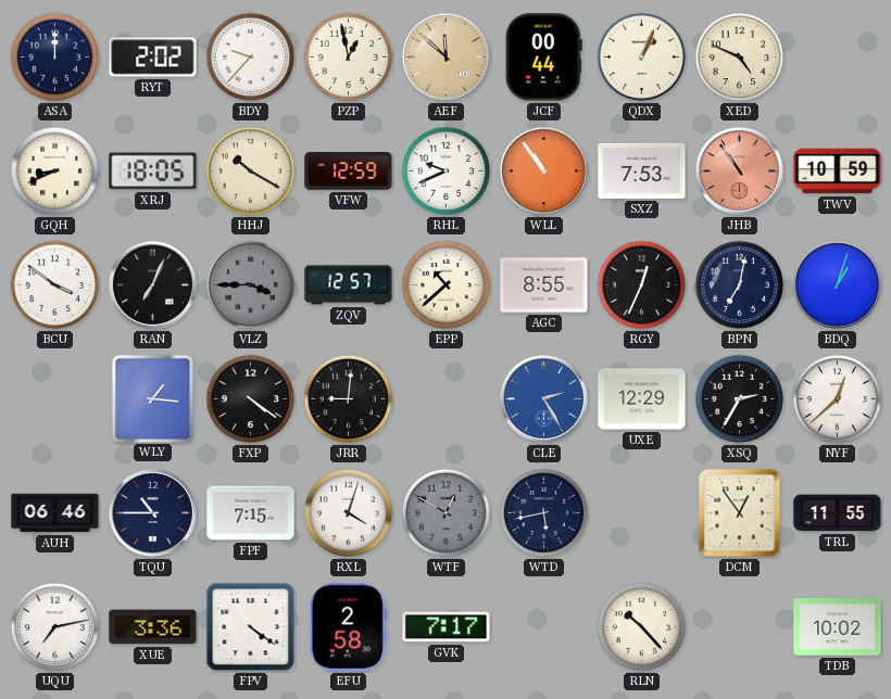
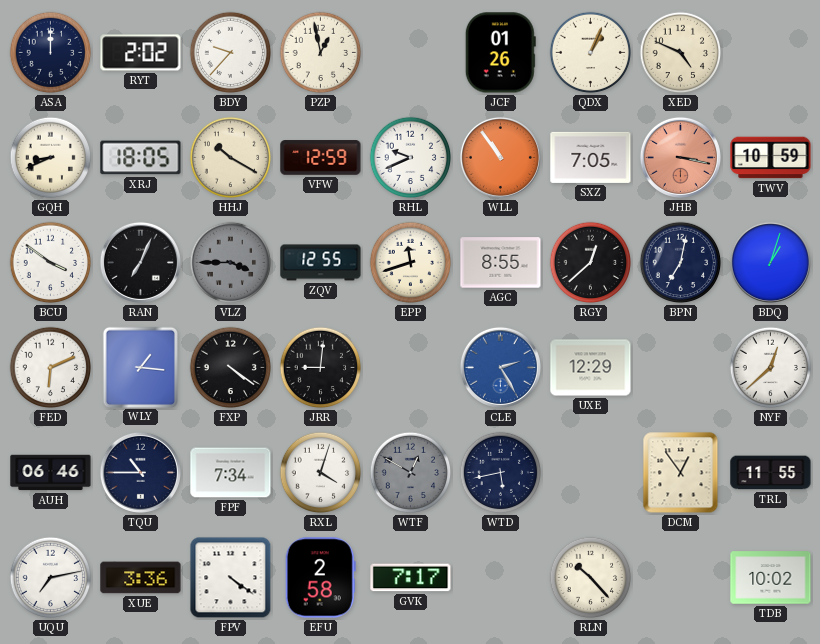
AEF: 11:52 -> none (446, 56)
JCF: 00:44 -> 01:26 (500, 53)
SXZ: 7:53 -> 7:05 (591, 157)
JHB: 10:54 -> 3:17 (680, 157)
ZQV: 12:57 -> 12:55 (321, 263)
EPP: 10:38 -> 11:42 (411, 263)
RGY: 12:34 -> 12:38 (591, 263)
FED: none -> 6:11 (51, 368)
XSQ: 2:35 -> none (740, 399)
FPF: 7:15 -> 7:34 (231, 473)
